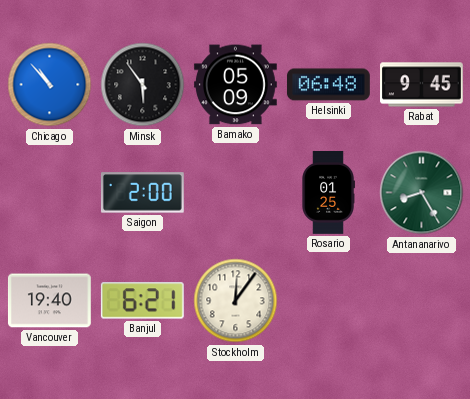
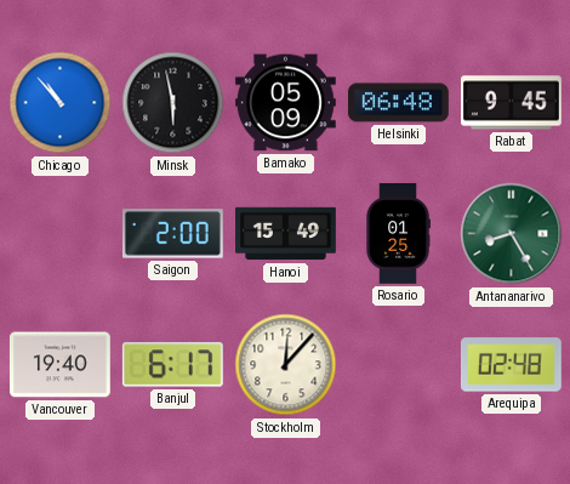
Minsk: 5:54 -> 5:58 (173, 103)
Hanoi: none -> 15:49 (286, 234)
Banjul: 6:21 -> 6:17 (172, 365)
Stockholm: 12:06 -> 12:07 (286, 365)
Arequipa: none -> 02:48 (511, 365)
